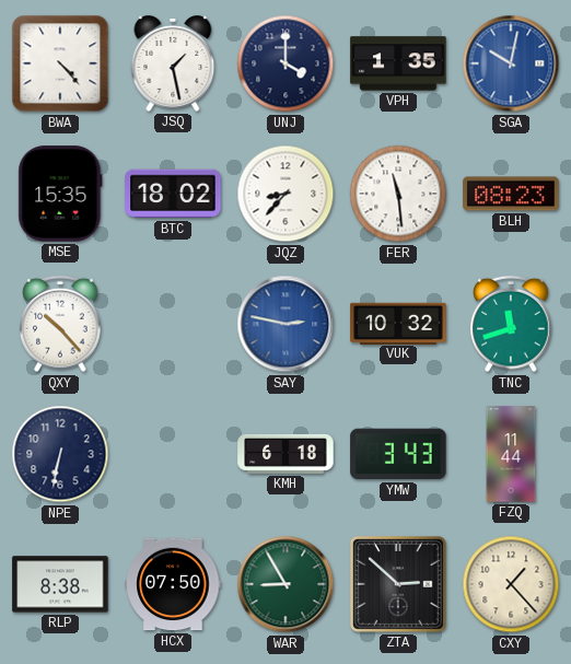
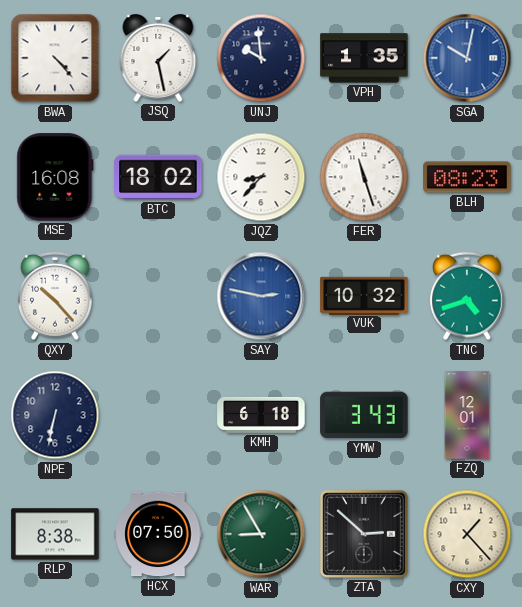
UNJ: 4:00 -> 9:59 (261, 58)
MSE: 15:35 -> 16:08 (55, 177)
FER: 11:29 -> 11:27 (364, 177)
TNC: 11:42 -> 4:42 (467, 296)
FZQ: 11:44 -> 12:01 (467, 415)
